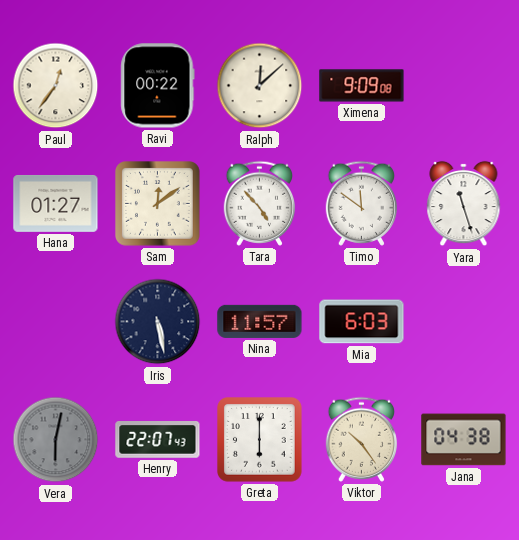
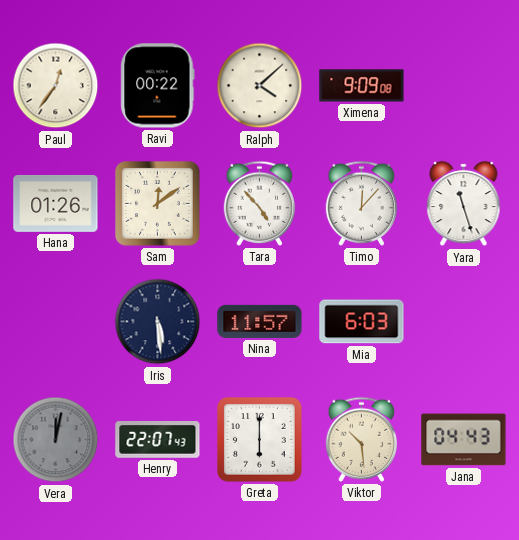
Ralph: 12:08 -> 4:08 (260, 86)
Hana: 01:27 -> 01:26 (56, 203)
Timo: 11:51 -> 12:07 (362, 203)
Iris: 5:28 -> 5:29 (158, 322)
Vera: 6:02 -> 12:02 (56, 440)
Viktor: 10:24 -> 10:29 (362, 439)
Jana: 04:38 -> 04:43 (464, 440)
